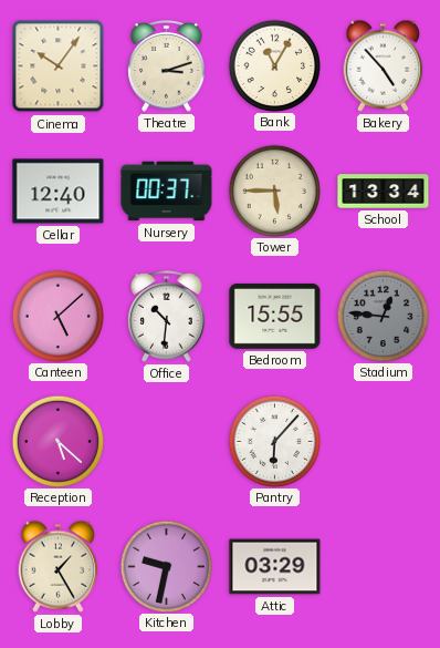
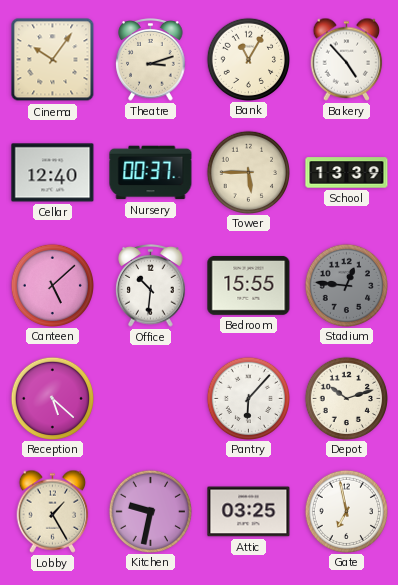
School: 13:34 -> 13:39 (347, 173)
Depot: none -> 10:12 (346, 398)
Attic: 03:29 -> 03:25 (249, 512)
Gate: none -> 6:58 (346, 511)
